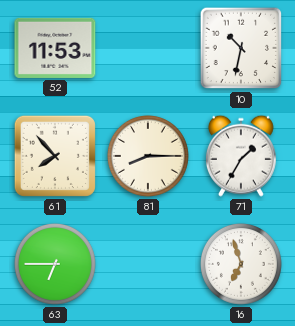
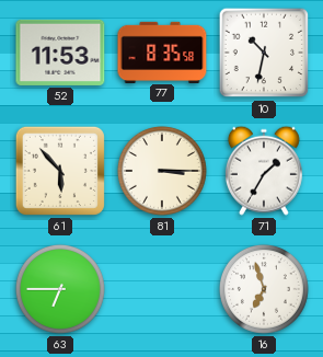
77: none -> 8:35 (162, 51)
61: 7:53 -> 5:53 (60, 171)
81: 8:15 -> 3:15 (162, 171)
